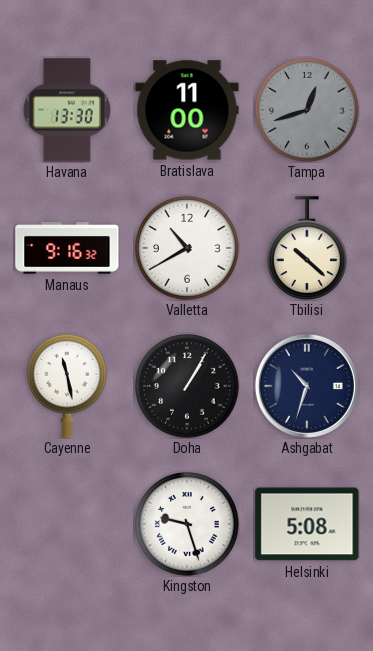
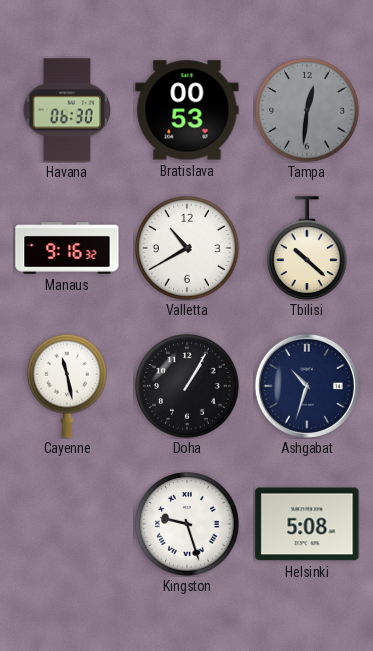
Havana: 13:30 -> 06:30 (66, 110)
Bratislava: 11:00 -> 00:53 (187, 110)
Tampa: 12:42 -> 12:31 (307, 110)
